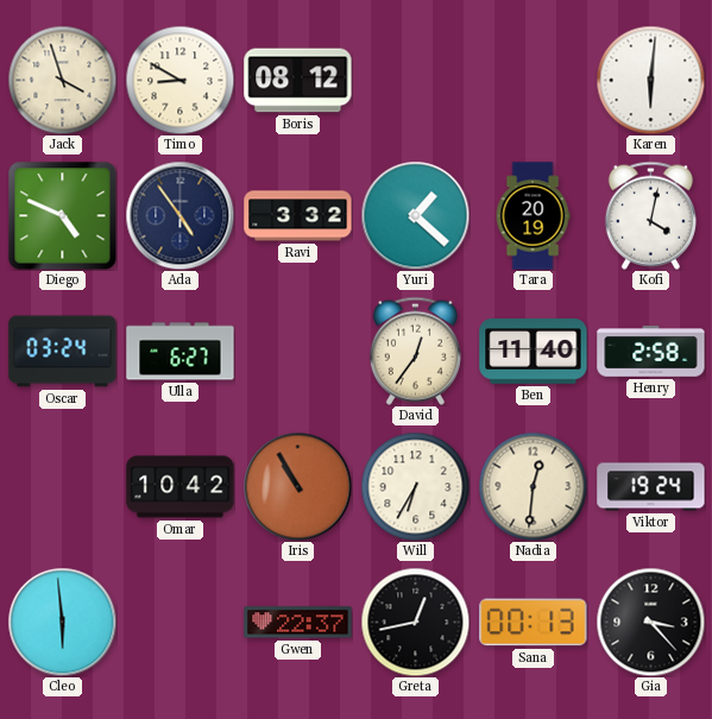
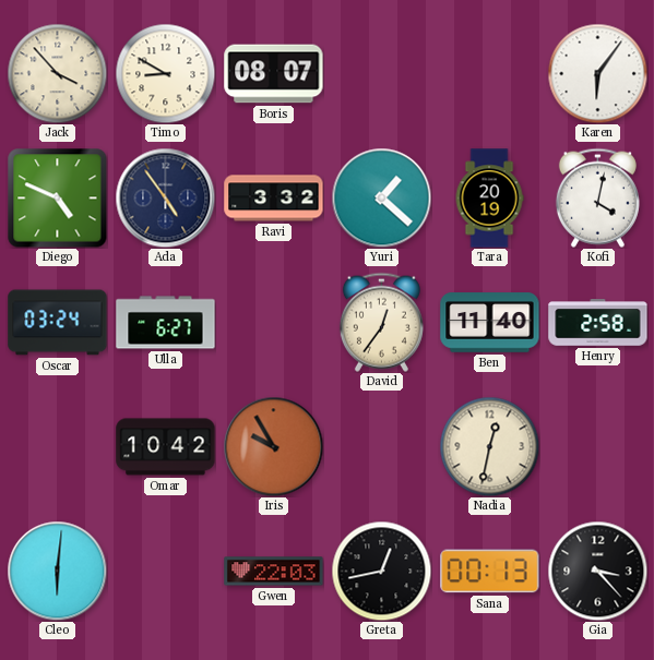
Jack: 3:57 -> 3:53 (57, 73)
Boris: 08:12 -> 08:07 (274, 74)
Karen: 6:01 -> 6:06 (597, 73)
Iris: 10:55 -> 9:55 (273, 446)
Will: 6:35 -> none (415, 486)
Nadia: 12:31 -> 12:32 (489, 446)
Viktor: 19:24 -> none (651, 487)
Cleo: 5:59 -> 6:01 (57, 571)
Gwen: 22:37 -> 22:03 (274, 572)
